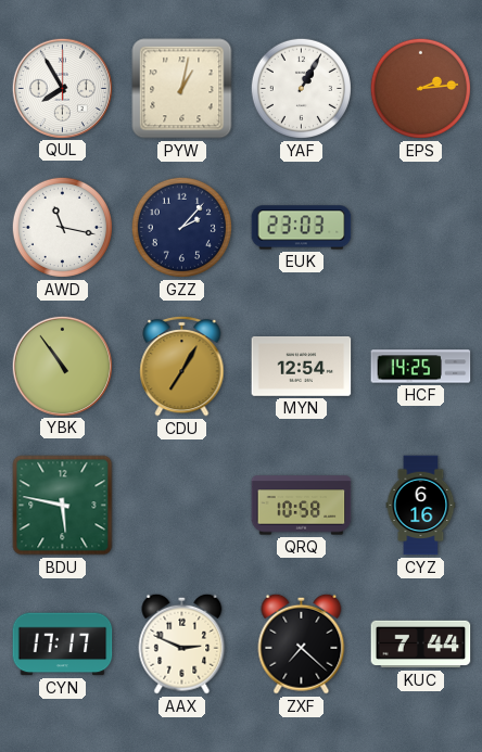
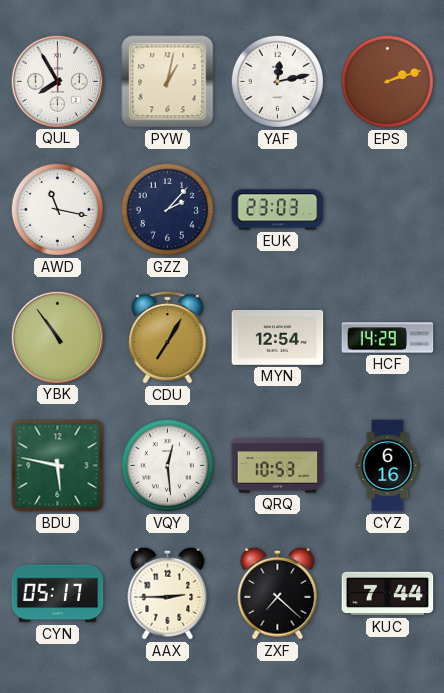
YAF: 1:05 -> 12:13 (277, 81)
EPS: 2:14 -> 2:12 (387, 81)
HCF: 14:25 -> 14:29 (388, 338)
VQY: none -> 12:29 (167, 465)
QRQ: 10:58 -> 10:53 (278, 466)
CYN: 17:17 -> 05:17 (58, 594)
AAX: 2:49 -> 2:45 (168, 593)
